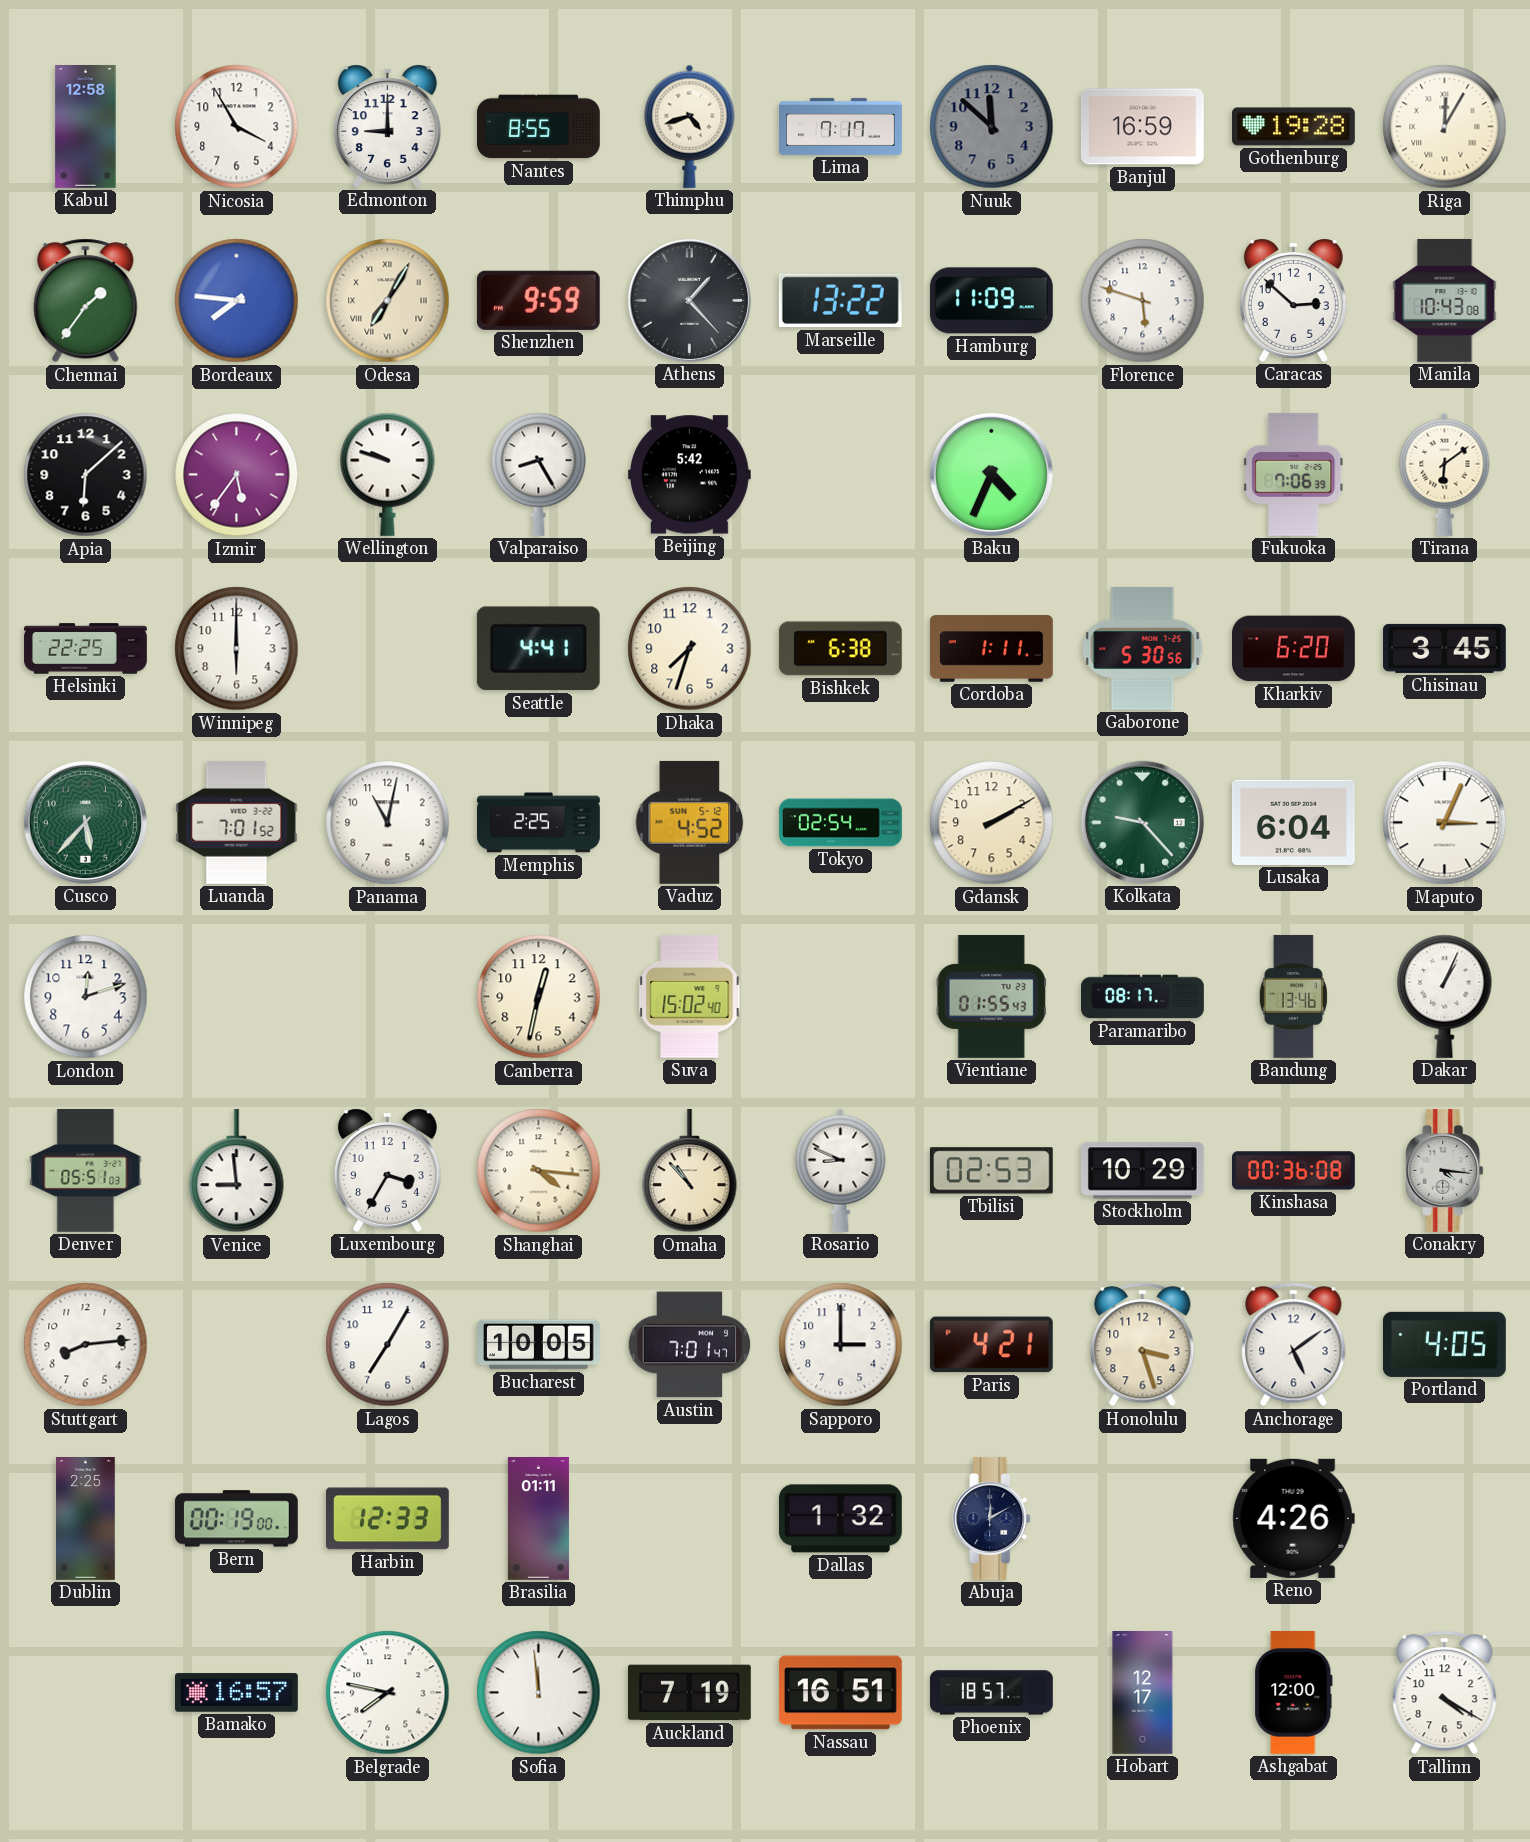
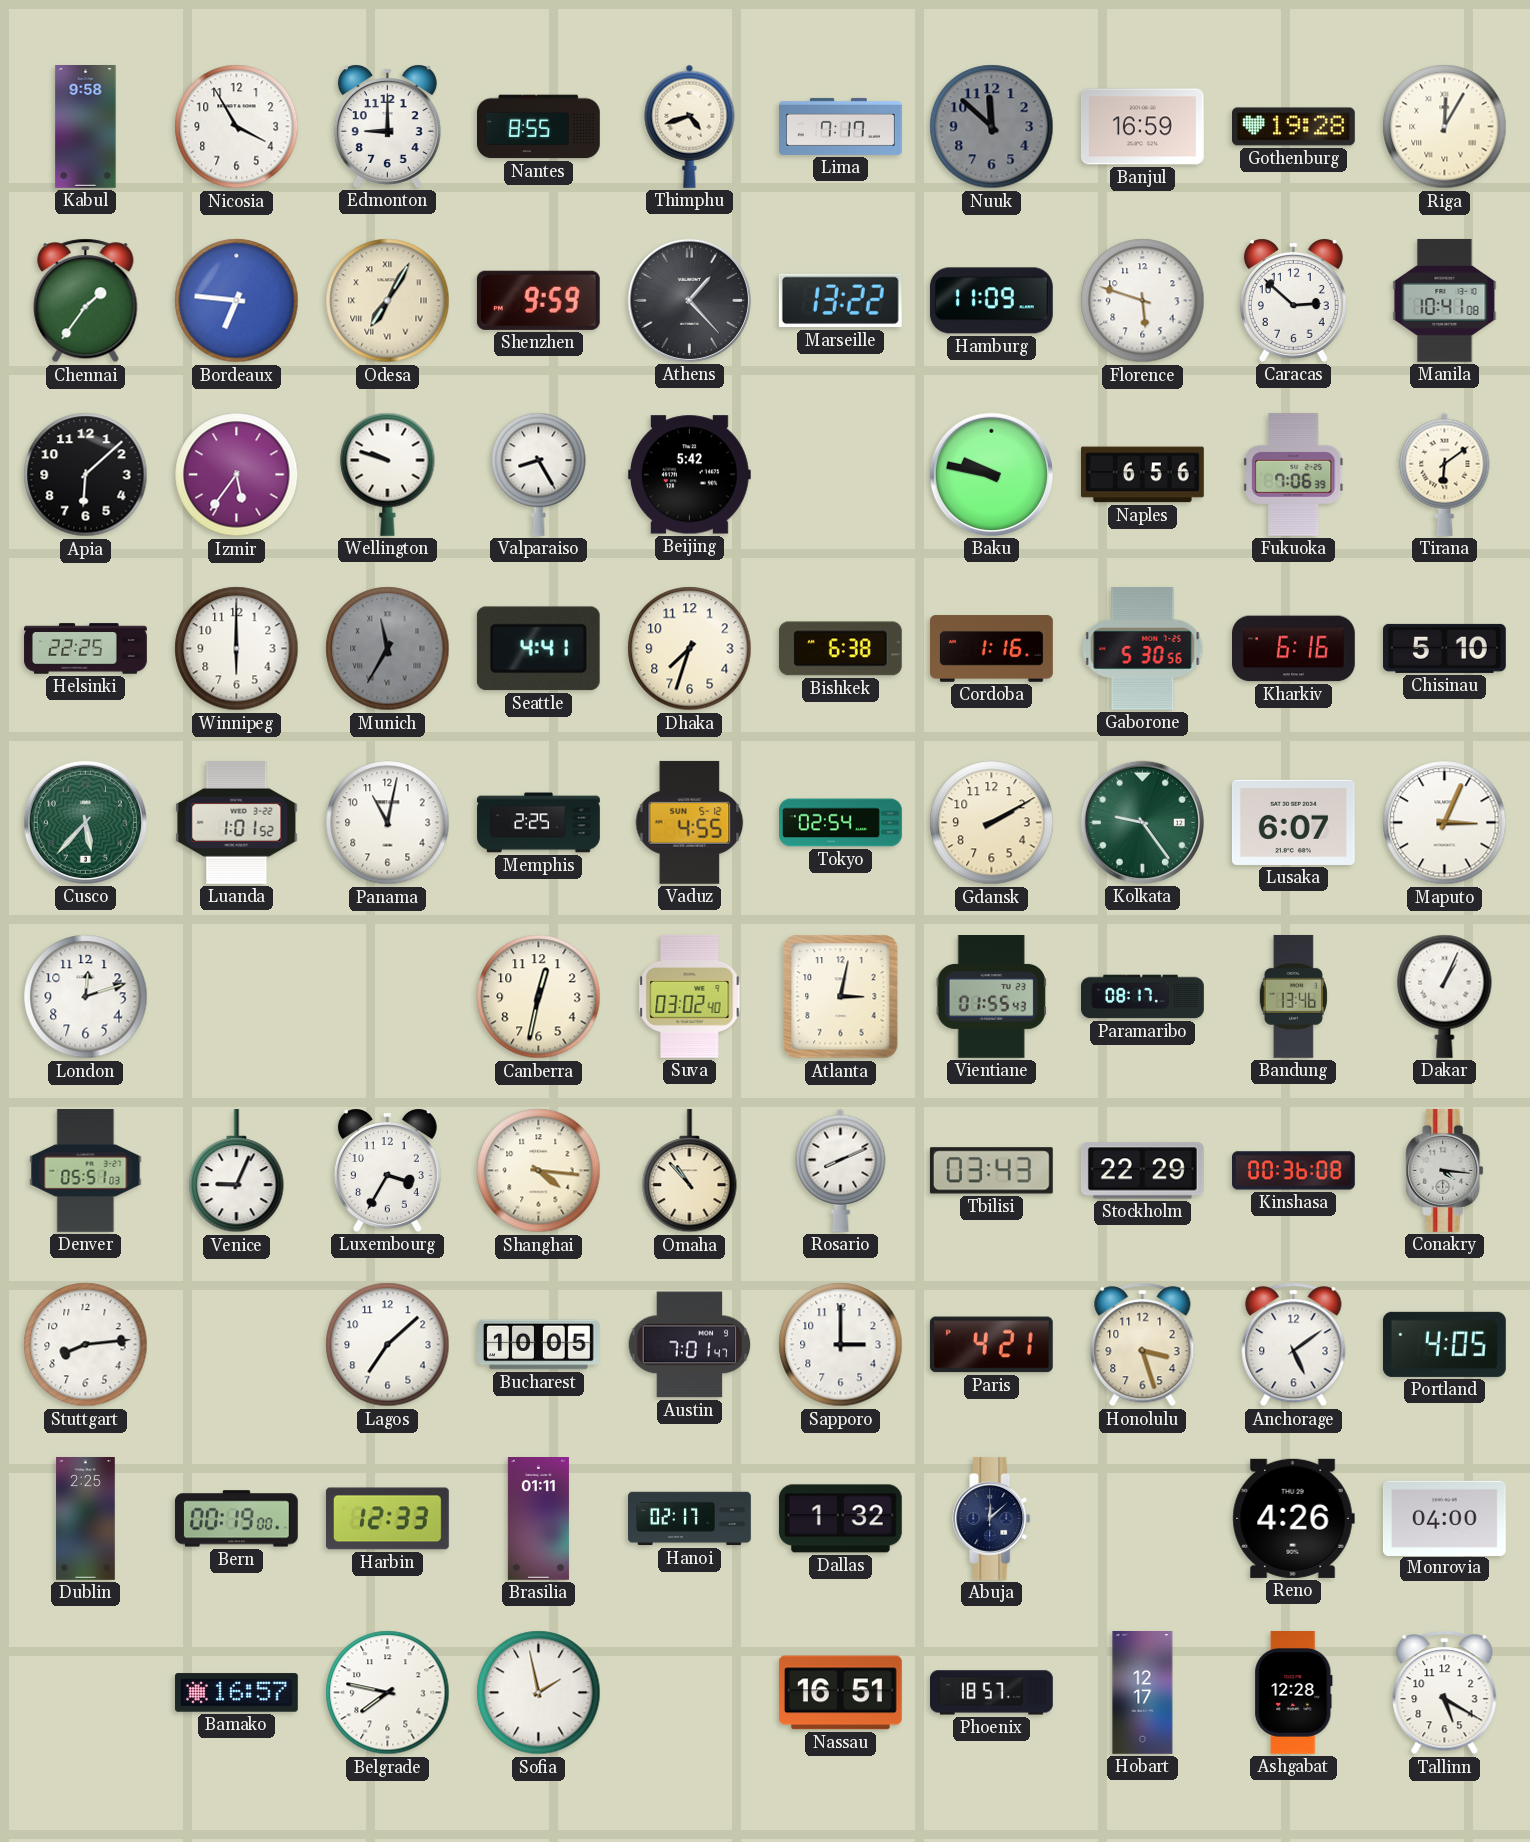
Kabul: 12:58 -> 9:58 (86, 127)
Bordeaux: 7:46 -> 6:46 (237, 301)
Manila: 10:43 -> 10:41 (1445, 300)
Baku: 4:34 -> 9:47 (991, 474)
Naples: none -> 6:56 (1142, 475)
Munich: none -> 11:35 (388, 649)
Cordoba: 1:11 -> 1:16 (992, 649)
Kharkiv: 6:20 -> 6:16 (1294, 649)
Chisinau: 3:45 -> 5:10 (1445, 648)
Luanda: 7:01 -> 1:01 (237, 822)
Vaduz: 4:52 -> 4:55 (690, 822)
Kolkata: 9:23 -> 9:24 (1142, 822)
Lusaka: 6:04 -> 6:07 (1293, 822)
Suva: 15:02 -> 03:02 (690, 997)
Atlanta: none -> 3:02 (841, 997)
Venice: 8:59 -> 9:04 (237, 1171)
Rosario: 8:49 -> 8:11 (841, 1170)
Tbilisi: 02:53 -> 03:43 (991, 1171)
Stockholm: 10:29 -> 22:29 (1142, 1171)
Lagos: 7:05 -> 7:08 (388, 1345)
Hanoi: none -> 02:17 (690, 1519)
Abuja: 12:10 -> 12:08 (992, 1519)
Monrovia: none -> 04:00 (1444, 1518)
Sofia: 11:59 -> 1:58 (539, 1693)
Auckland: 7:19 -> none (689, 1693)
Ashgabat: 12:00 -> 12:28 (1294, 1692)
Tallinn: 4:20 -> 5:20 (1445, 1693)
